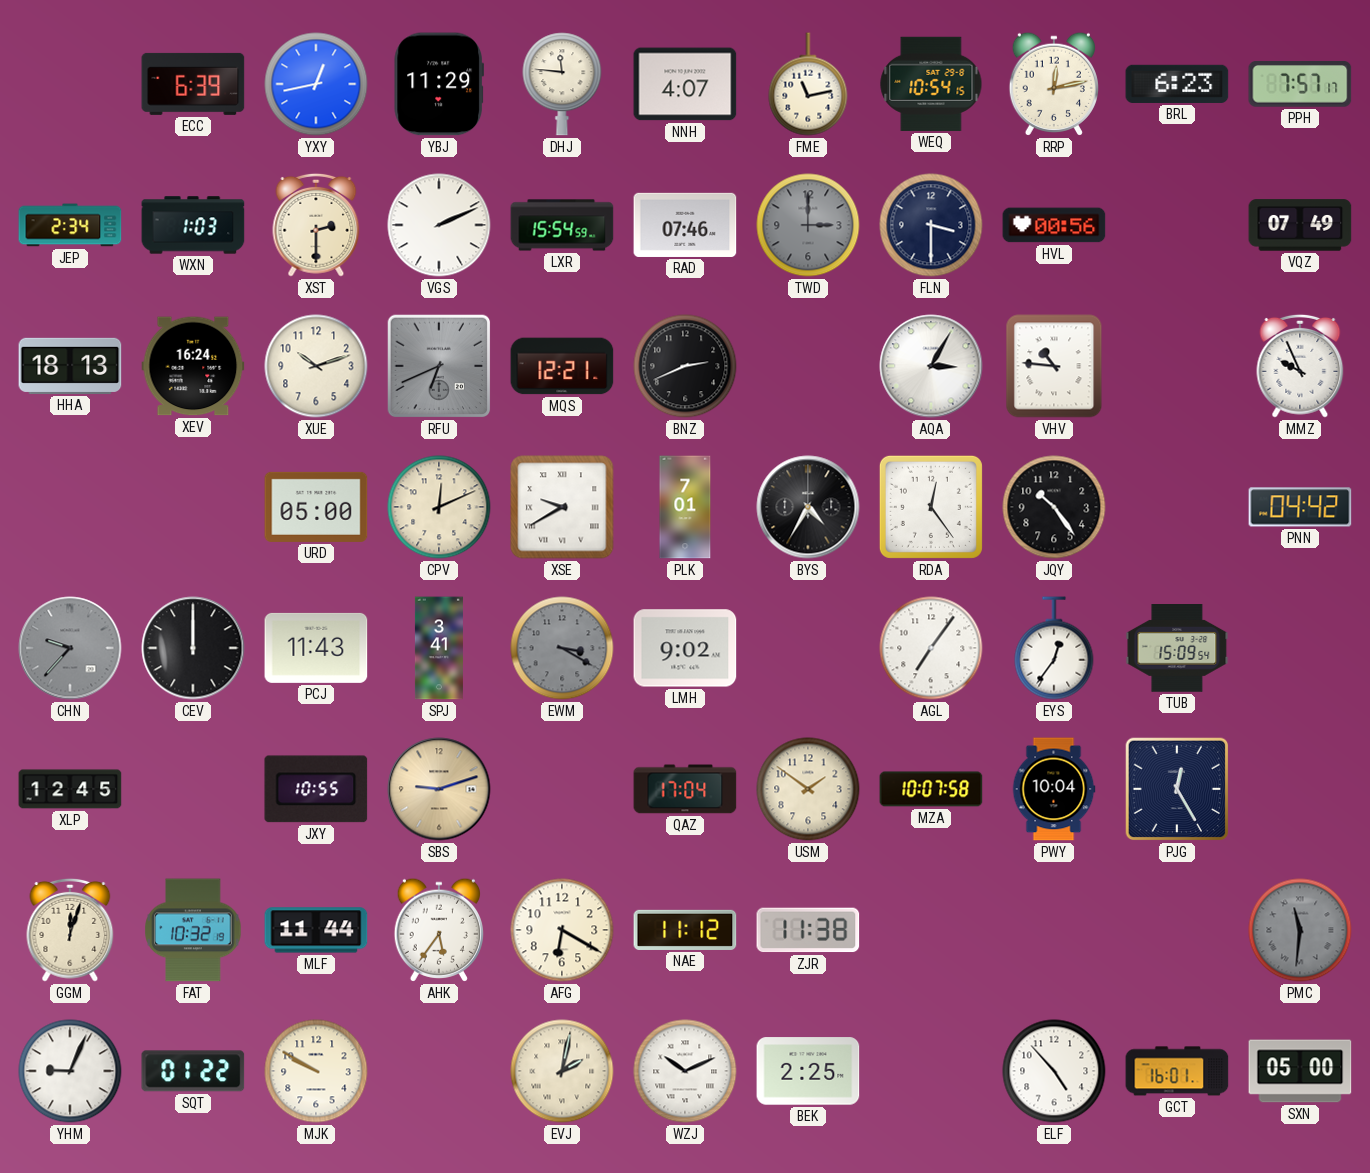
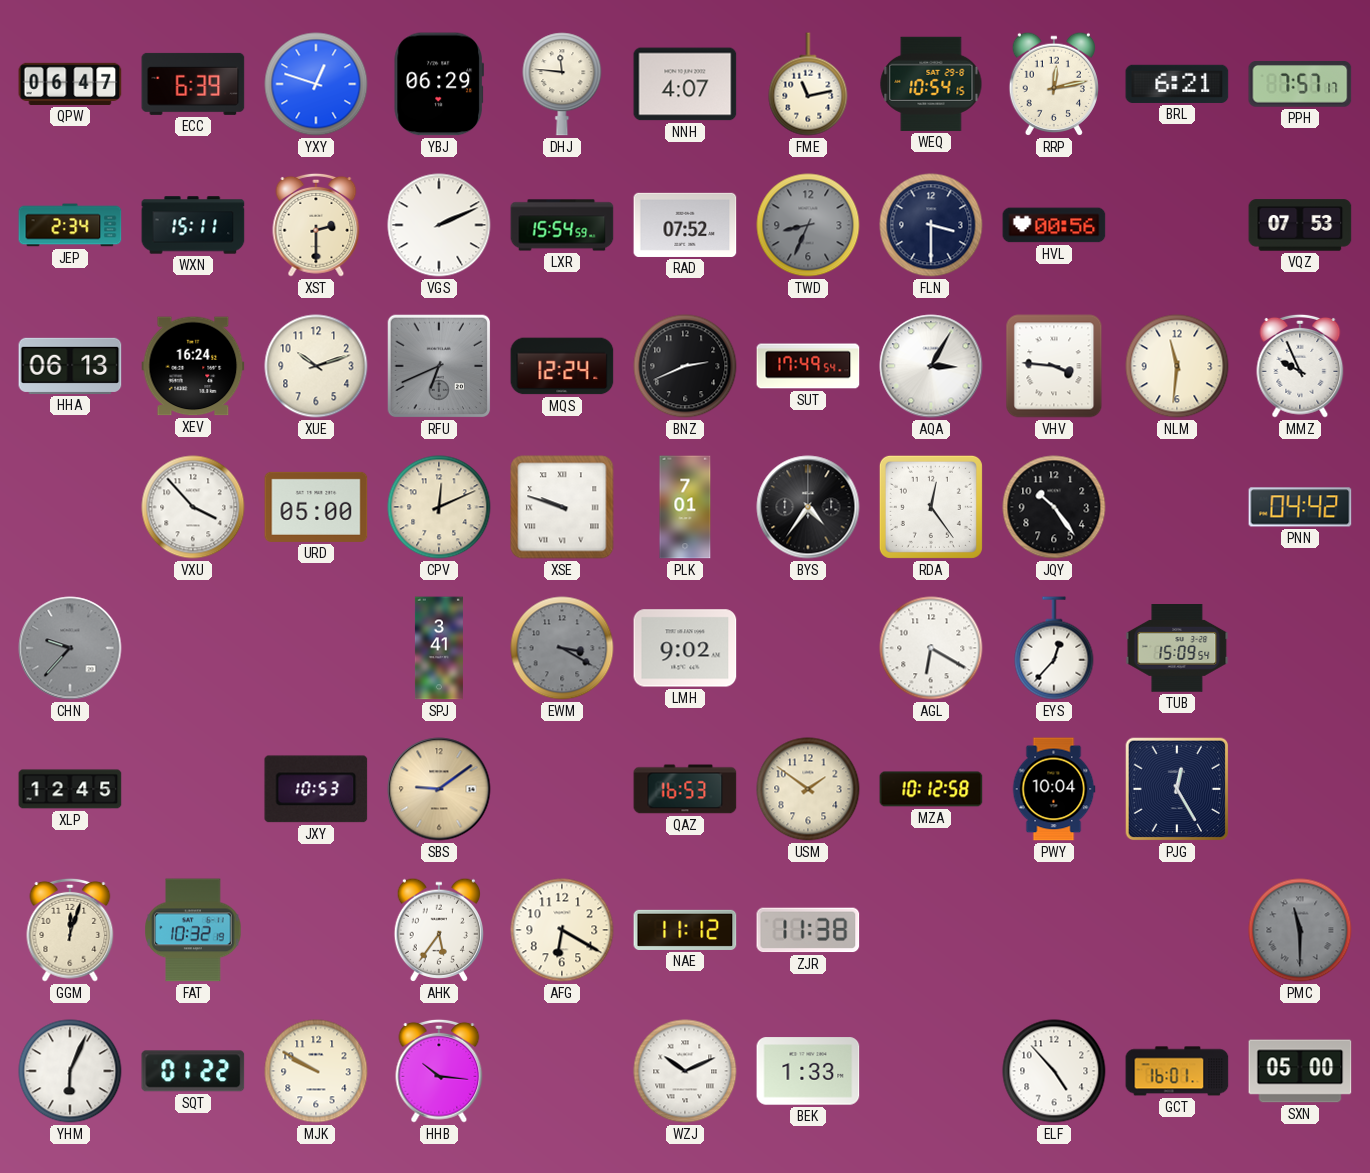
QPW: none -> 06:47 (70, 84)
YXY: 12:43 -> 12:48 (316, 84)
YBJ: 11:29 -> 06:29 (438, 84)
BRL: 6:23 -> 6:21 (1177, 84)
WXN: 1:03 -> 15:11 (193, 225)
RAD: 07:46 -> 07:52 (685, 225)
TWD: 3:00 -> 8:34 (808, 225)
VQZ: 07:49 -> 07:53 (1300, 225)
HHA: 18:13 -> 06:13 (70, 366)
MQS: 12:21 -> 12:24 (562, 366)
SUT: none -> 17:49 (808, 366)
VHV: 10:46 -> 3:46 (1054, 366)
NLM: none -> 11:31 (1177, 366)
VXU: none -> 3:53 (193, 507)
XSE: 9:40 -> 9:48 (562, 507)
BYS: 4:35 -> 4:36 (808, 507)
CEV: 12:00 -> none (193, 648)
PCJ: 11:43 -> none (316, 648)
AGL: 7:06 -> 6:20 (931, 648)
EYS: 12:36 -> 12:37 (1054, 648)
JXY: 10:55 -> 10:53 (316, 789)
SBS: 9:12 -> 9:09 (439, 789)
QAZ: 17:04 -> 16:53 (685, 789)
MZA: 10:07 -> 10:12 (931, 789)
MLF: 11:44 -> none (316, 930)
PMC: 11:31 -> 11:30 (1300, 930)
YHM: 9:04 -> 6:04 (70, 1071)
HHB: none -> 10:16 (439, 1071)
EVJ: 2:02 -> none (562, 1071)
BEK: 2:25 -> 1:33 (808, 1071)
